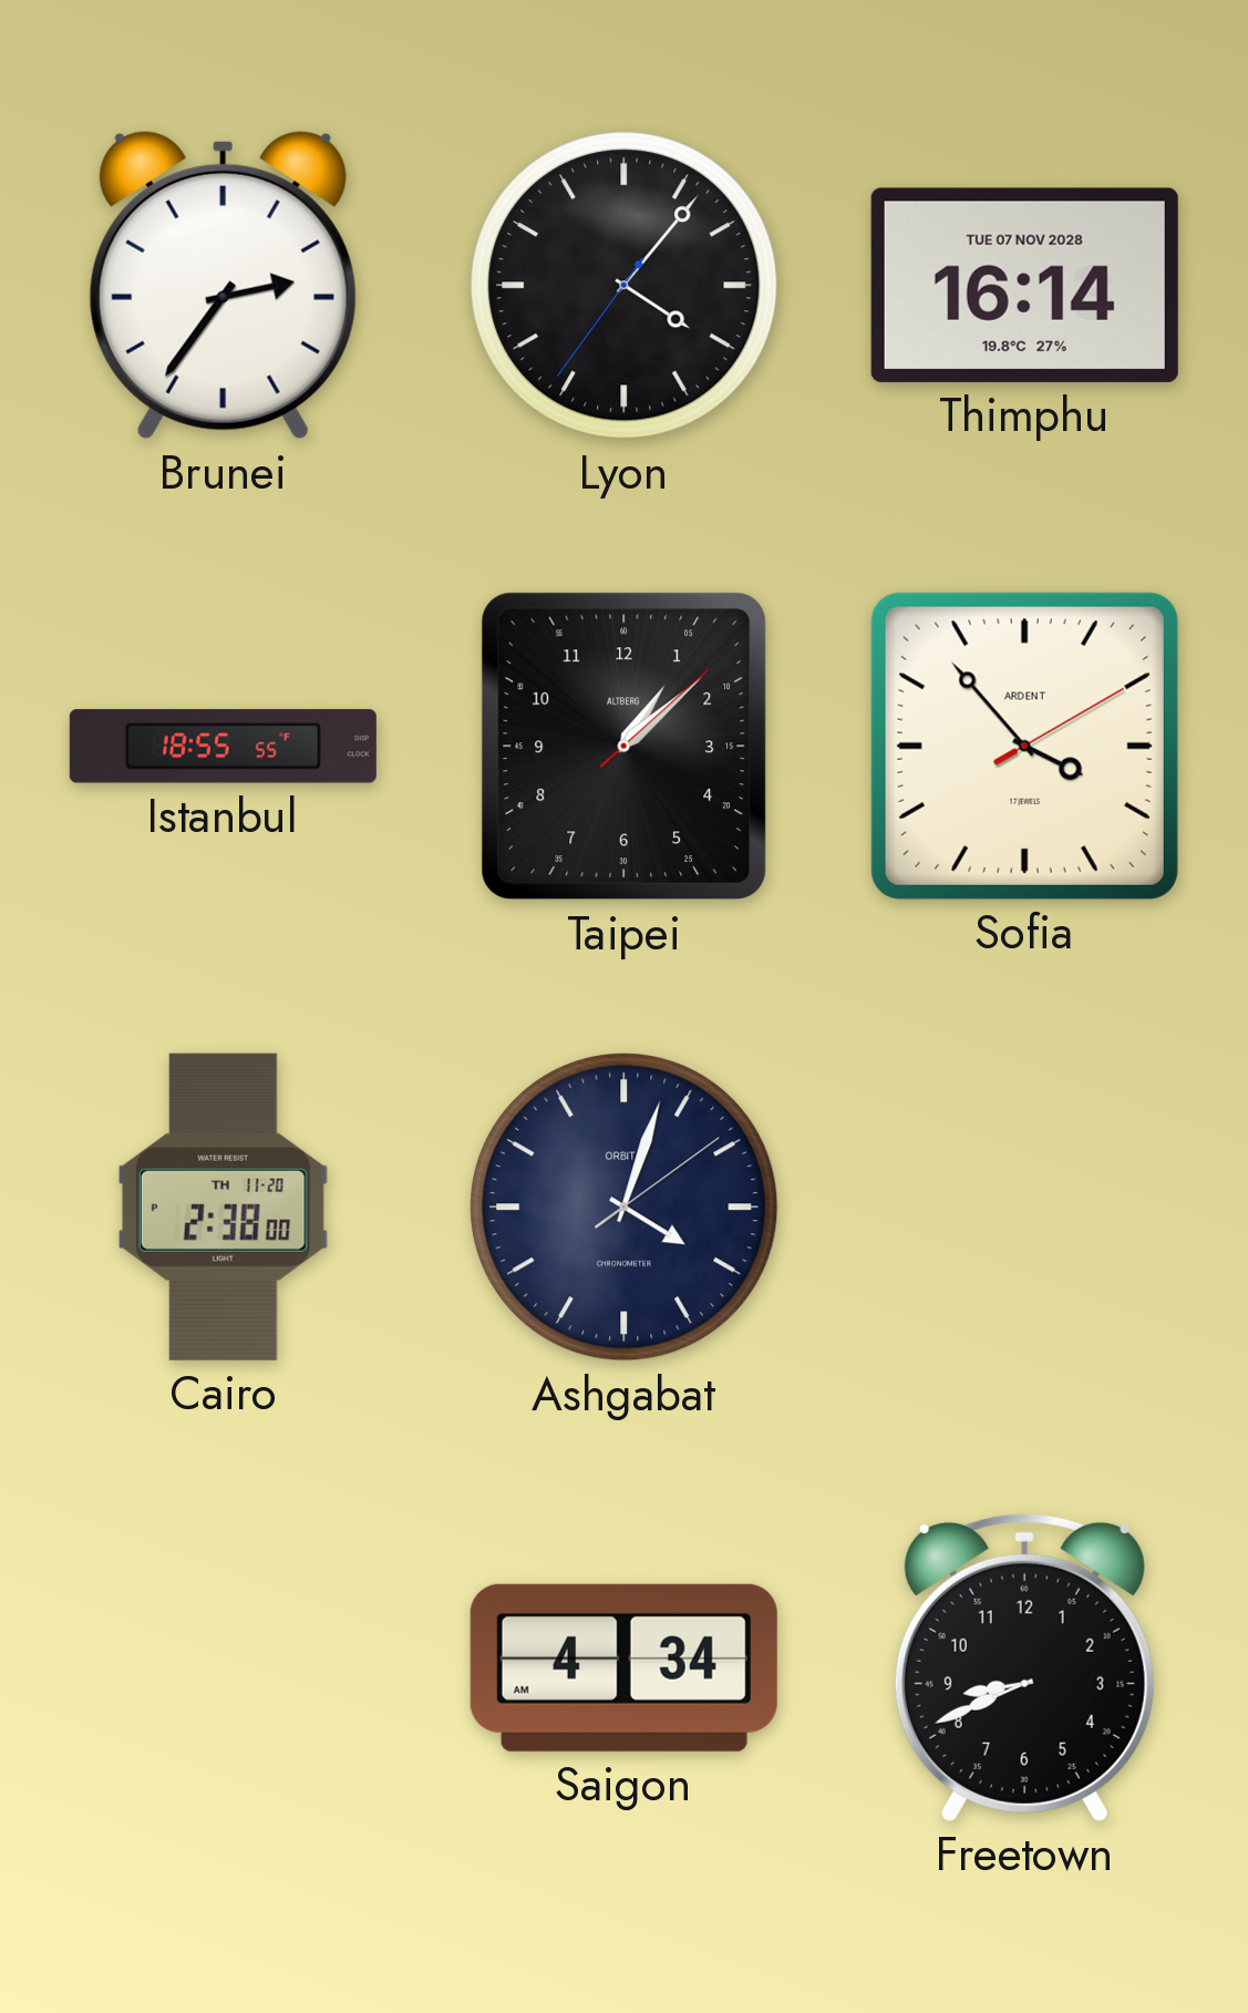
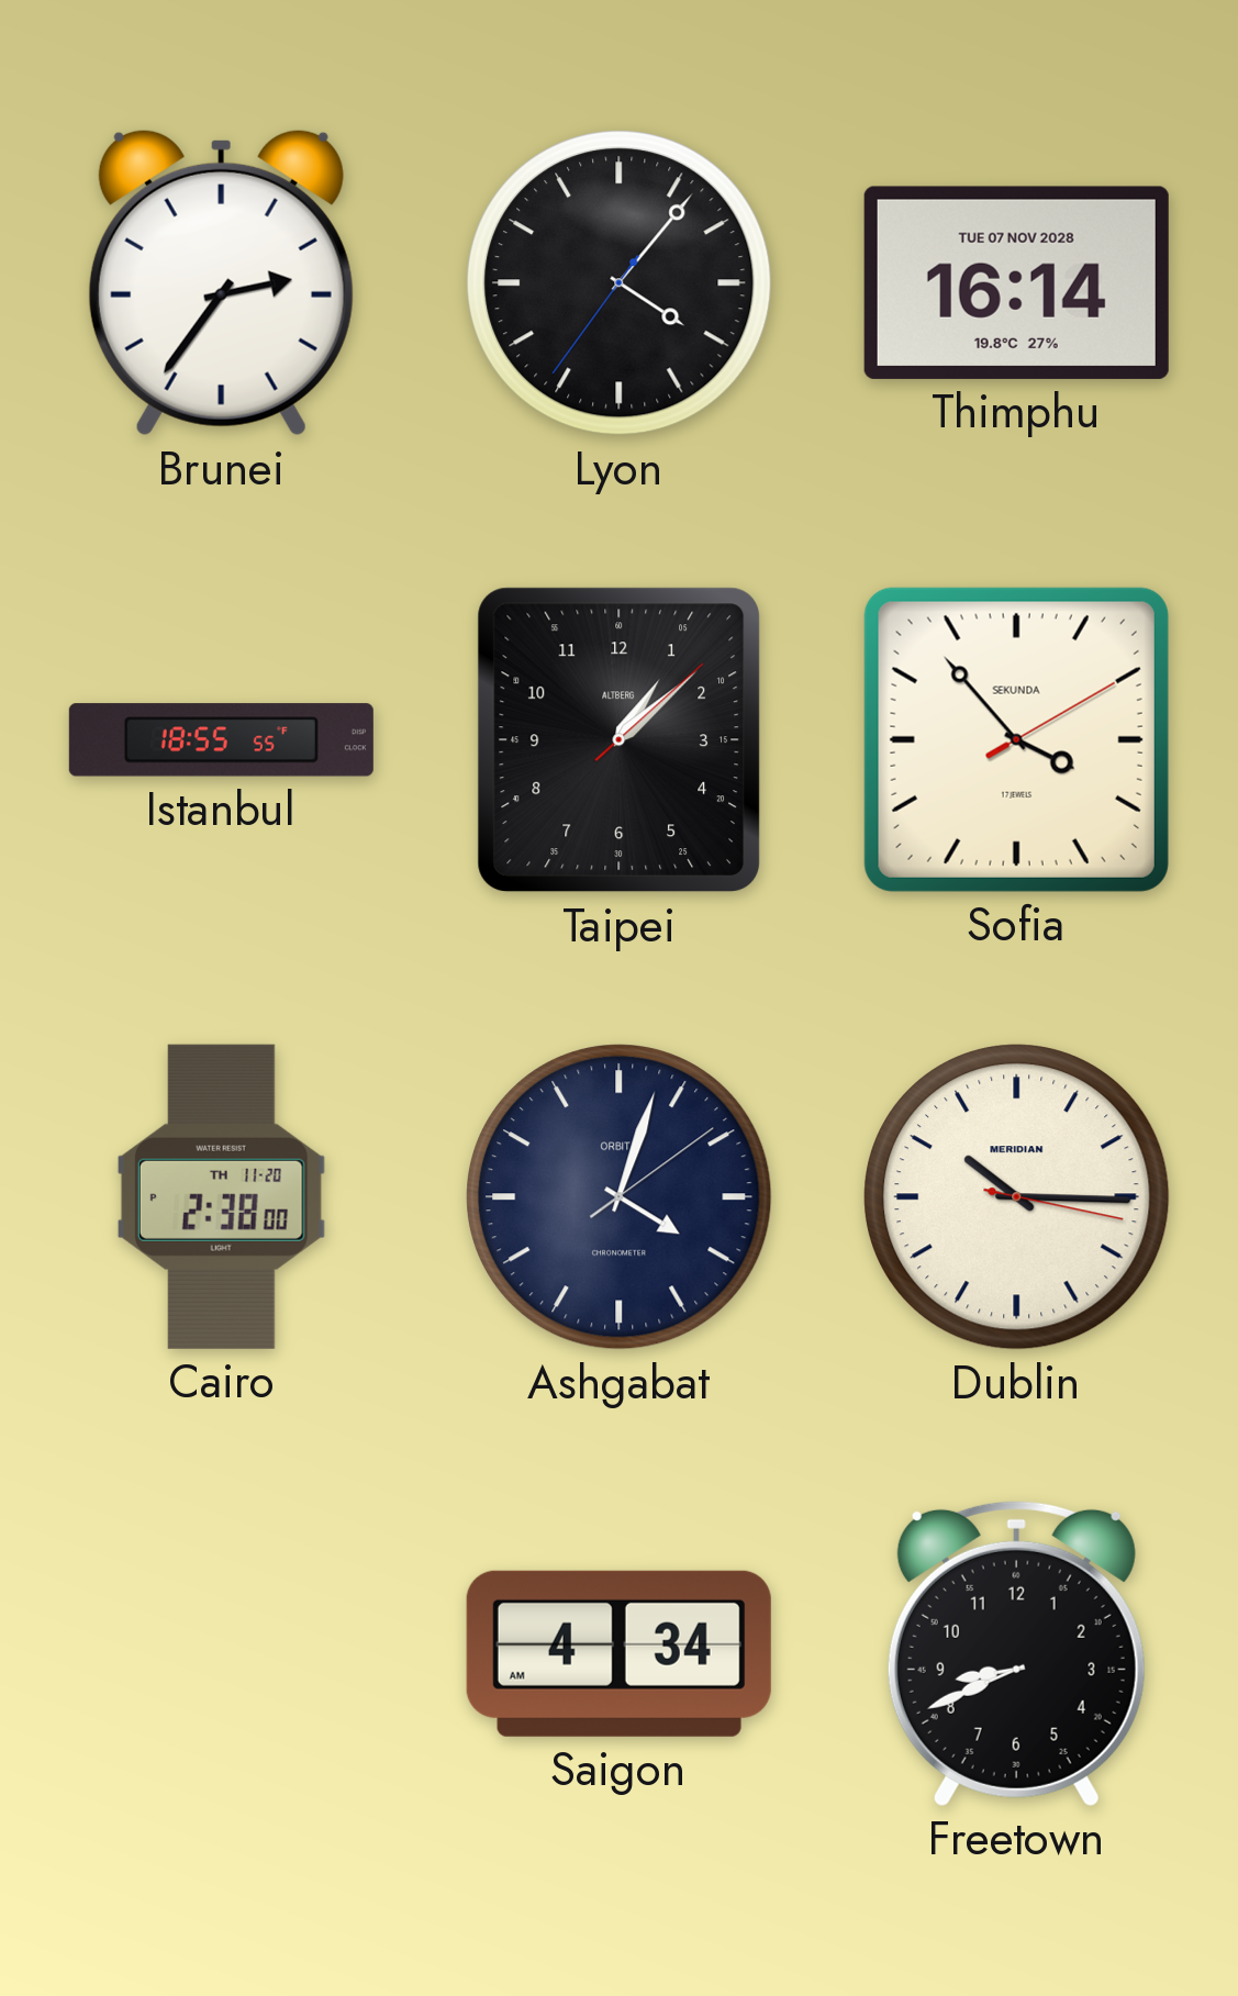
Sofia brand: ARDENT -> SEKUNDA (1016, 739)
Dublin: none -> 10:15 (1017, 1197)
